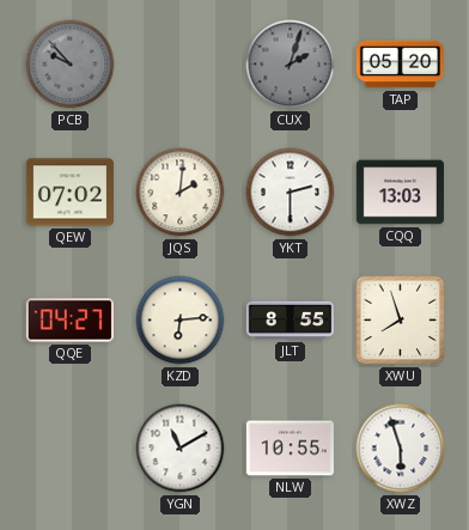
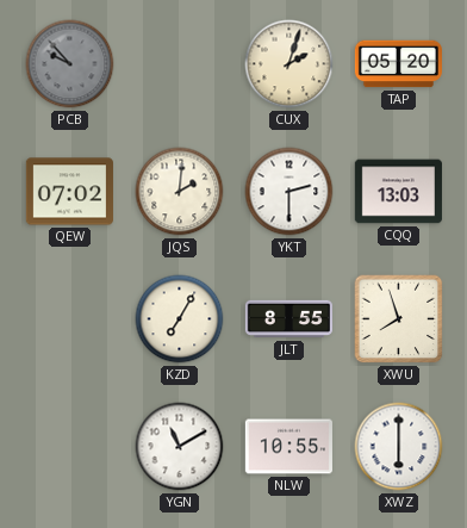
CUX dial: grey -> cream (289, 64)
QQE: 04:27 -> none (69, 321)
KZD: 6:14 -> 7:05 (180, 319)
XWZ: 5:57 -> 6:00 (399, 447)
